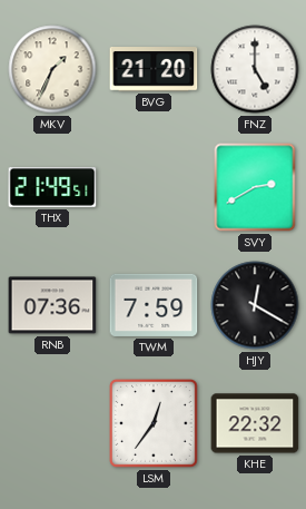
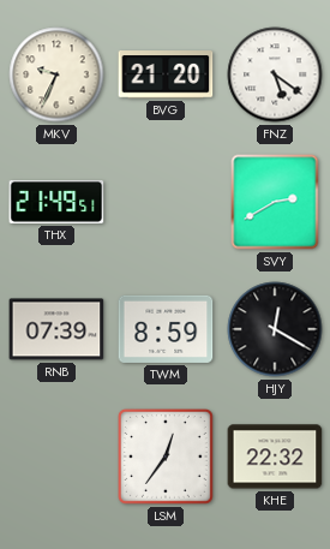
MKV: 1:34 -> 9:34 (56, 74)
FNZ: 5:00 -> 5:21 (275, 74)
RNB: 07:36 -> 07:39 (56, 329)
TWM: 7:59 -> 8:59 (166, 329)
